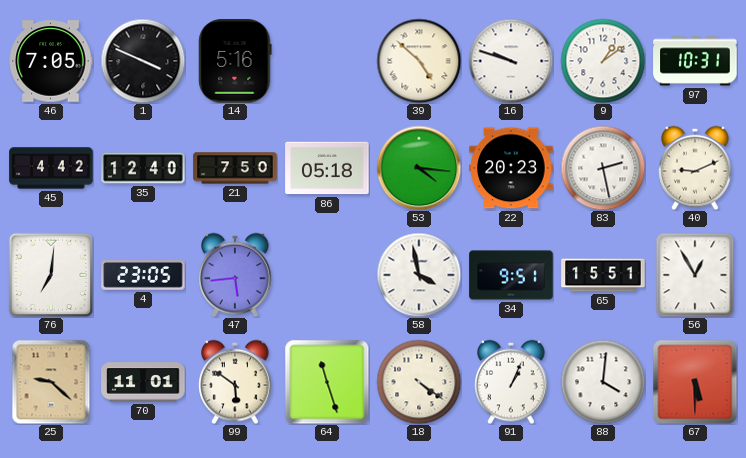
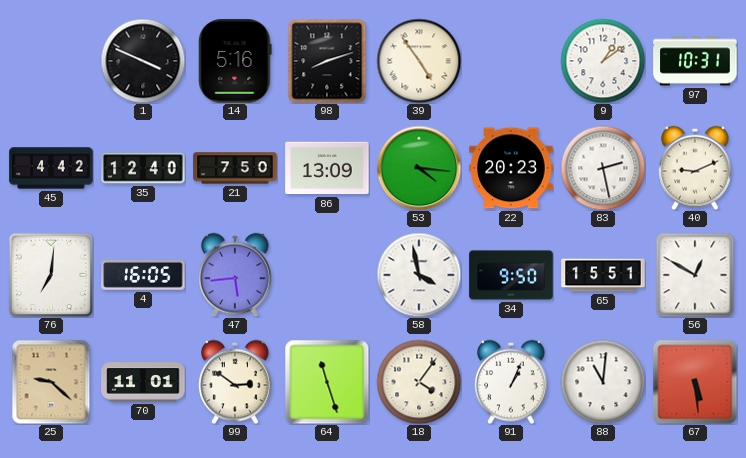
46: 7:05 -> none (51, 61)
98: none -> 8:12 (327, 61)
39: 4:52 -> 4:54 (419, 61)
16: 9:48 -> none (511, 61)
86: 05:18 -> 13:09 (327, 168)
4: 23:05 -> 16:05 (143, 276)
34: 9:51 -> 9:50 (511, 275)
56: 12:55 -> 12:50 (695, 275)
99: 5:51 -> 2:51 (235, 382)
18: 4:21 -> 4:06 (419, 382)
88: 4:01 -> 11:01 (603, 382)
67: 5:30 -> 5:29 (695, 382)
